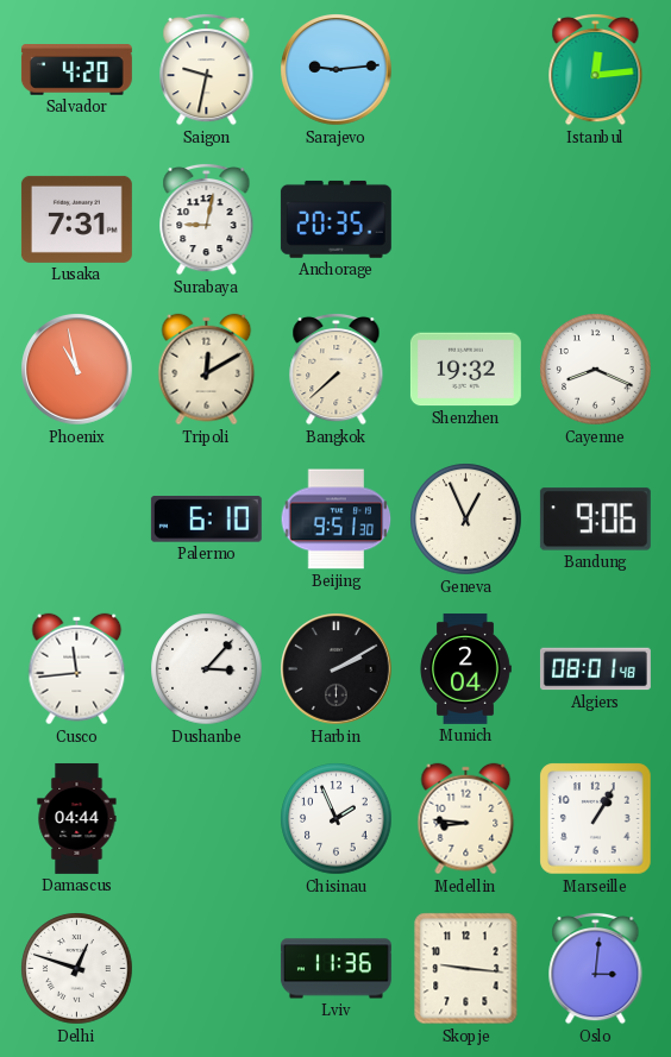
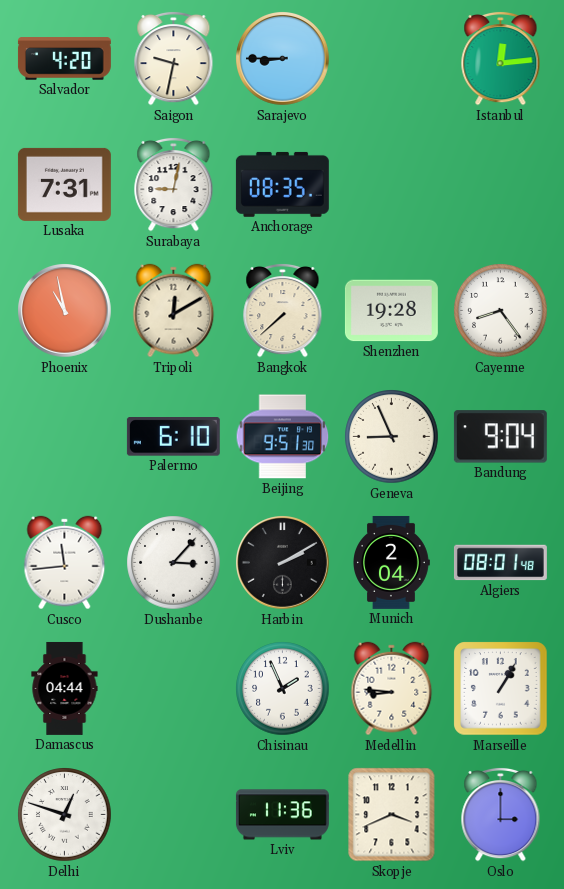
Sarajevo: 9:14 -> 8:45 (283, 59)
Anchorage: 20:35 -> 08:35 (282, 184)
Shenzhen: 19:32 -> 19:28 (391, 311)
Cayenne: 8:19 -> 8:24 (501, 311)
Geneva: 12:56 -> 8:56 (392, 437)
Bandung: 9:06 -> 9:04 (500, 437)
Skopje: 9:16 -> 3:41 (392, 815)
Oslo: 3:01 -> 3:00 (501, 814)
